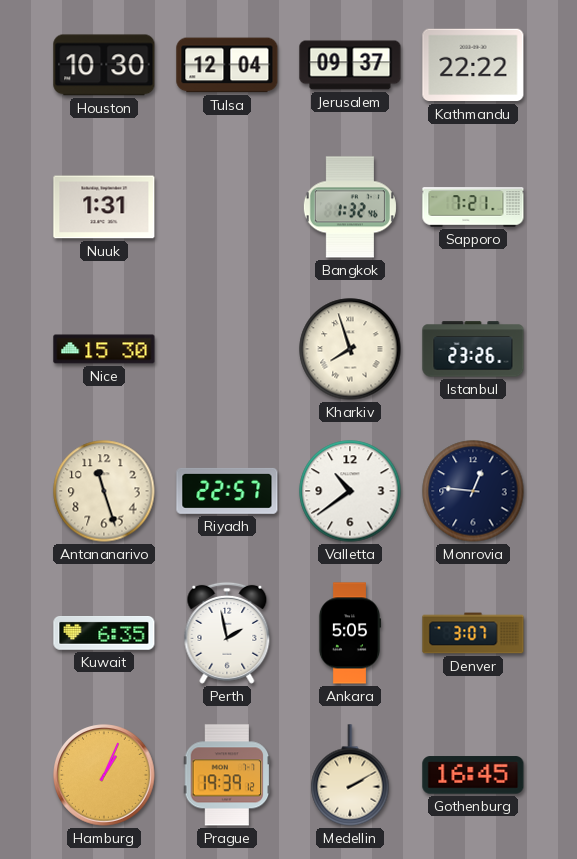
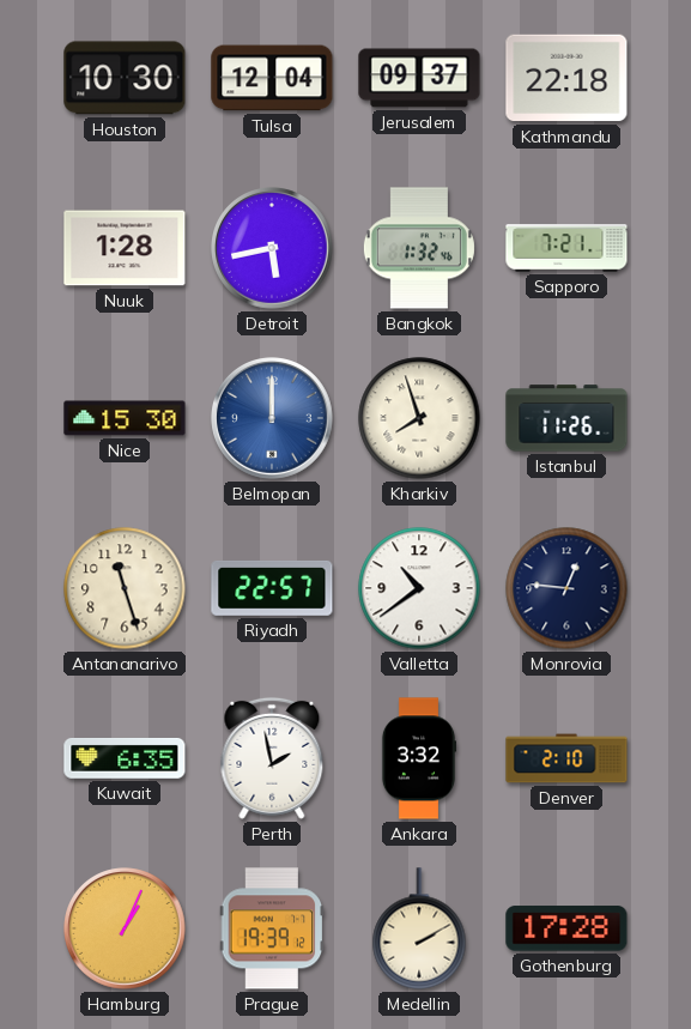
Kathmandu: 22:22 -> 22:18 (566, 78)
Nuuk: 1:31 -> 1:28 (125, 248)
Detroit: none -> 5:43 (272, 248)
Belmopan: none -> 12:00 (272, 418)
Istanbul: 23:26 -> 11:26 (566, 418)
Ankara: 5:05 -> 3:32 (419, 758)
Denver: 3:07 -> 2:10 (566, 758)
Gothenburg: 16:45 -> 17:28 (566, 928)
